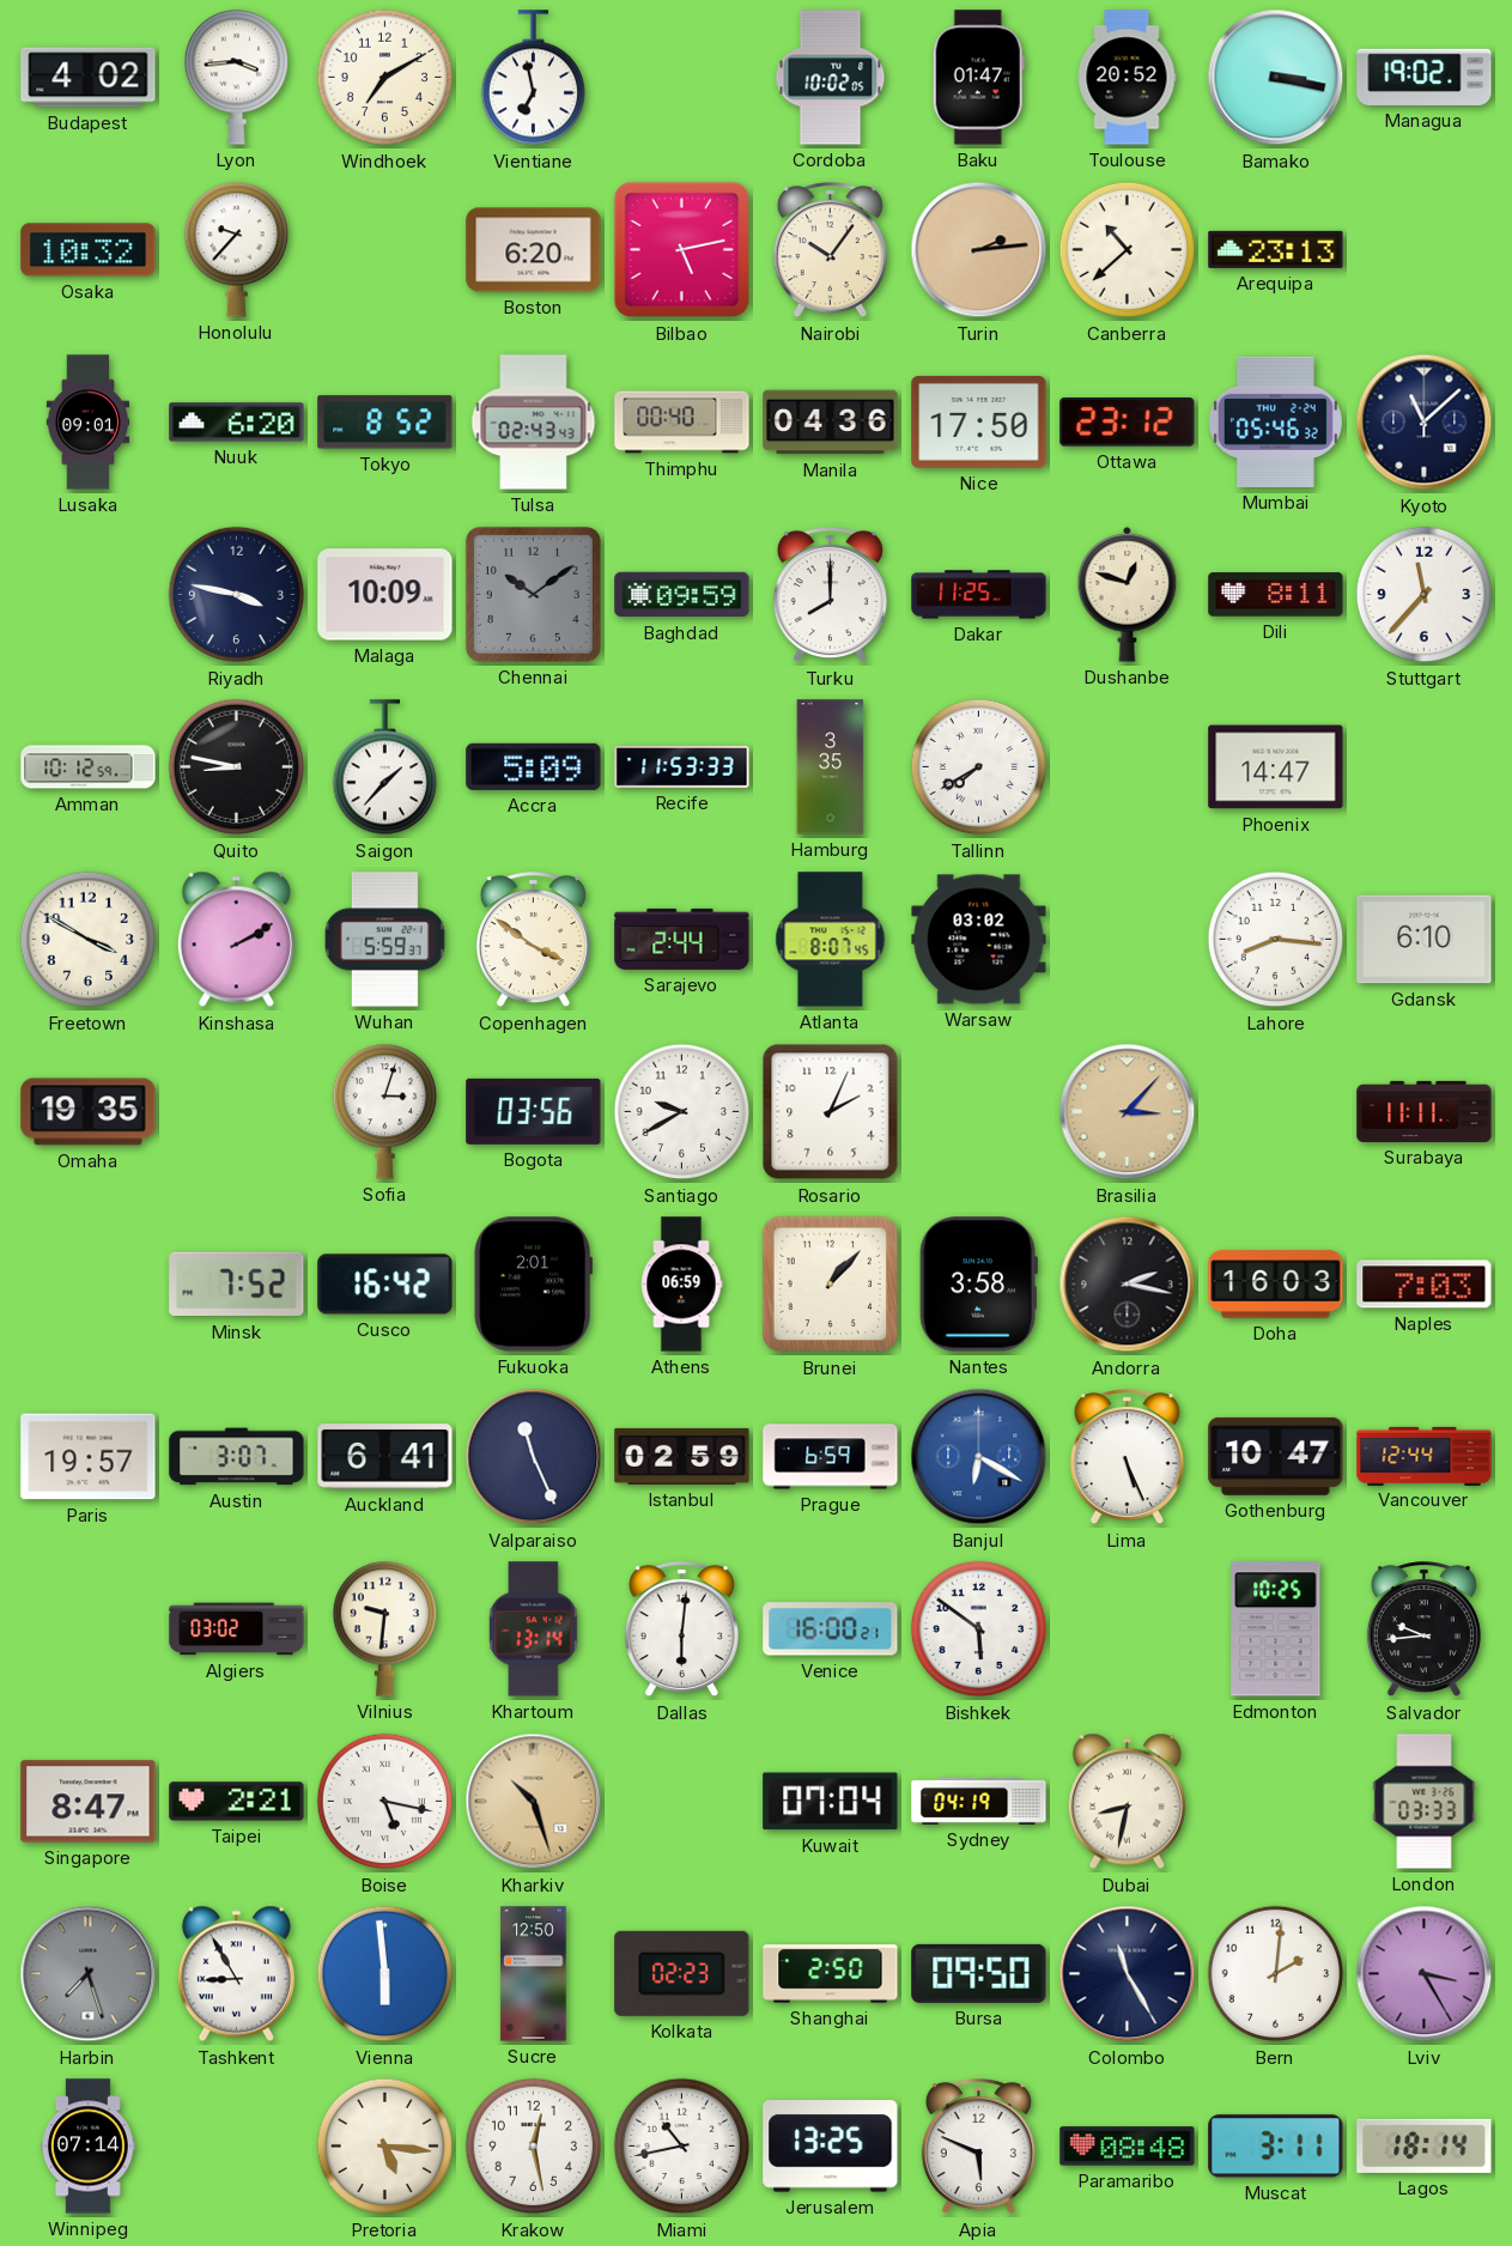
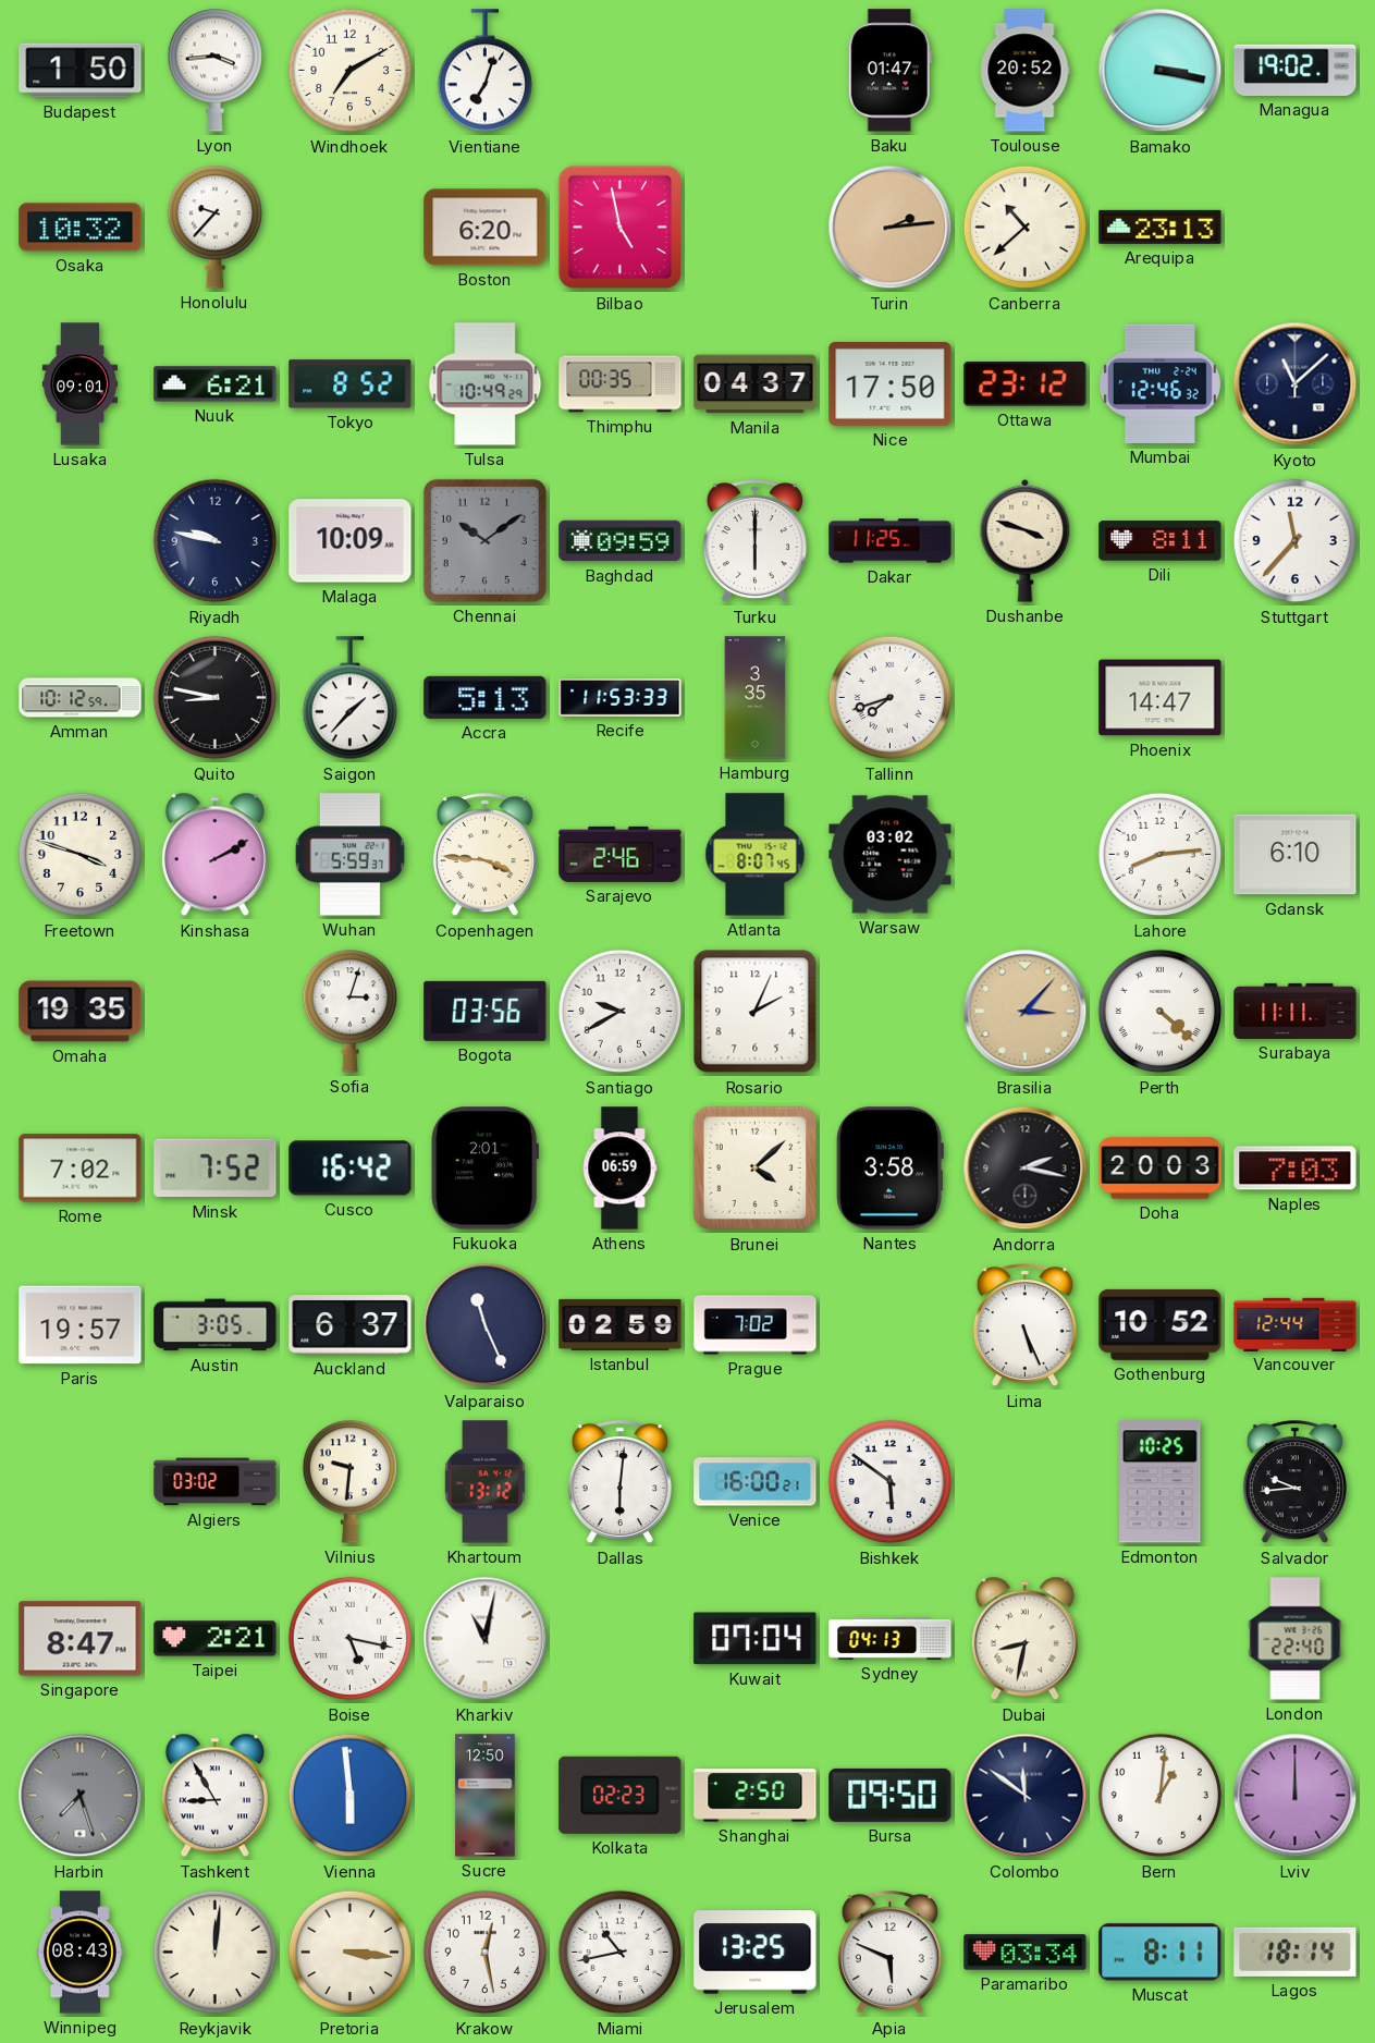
Budapest: 4:02 -> 1:50 (81, 71)
Vientiane: 6:58 -> 7:03 (484, 71)
Cordoba: 10:02 -> none (831, 78)
Bilbao: 5:13 -> 4:58 (621, 228)
Nairobi: 10:06 -> none (830, 250)
Nuuk: 6:20 -> 6:21 (216, 384)
Tulsa: 02:43 -> 10:49 (486, 384)
Thimphu: 00:40 -> 00:35 (621, 384)
Manila: 04:36 -> 04:37 (756, 384)
Mumbai: 05:46 -> 12:46 (1159, 383)
Riyadh: 3:47 -> 9:47 (216, 541)
Turku: 8:00 -> 6:00 (754, 541)
Dushanbe: 12:48 -> 3:48 (1026, 540)
Accra: 5:09 -> 5:13 (486, 697)
Tallinn: 7:40 -> 7:42 (891, 698)
Freetown: 3:50 -> 3:48 (81, 855)
Copenhagen: 3:51 -> 3:46 (484, 855)
Sarajevo: 2:44 -> 2:46 (621, 854)
Lahore: 8:16 -> 8:14 (1161, 855)
Perth: none -> 4:22 (1161, 1012)
Rome: none -> 7:02 (81, 1169)
Brunei: 1:07 -> 4:08 (756, 1169)
Doha: 16:03 -> 20:03 (1161, 1169)
Austin: 3:07 -> 3:05 (216, 1325)
Auckland: 6:41 -> 6:37 (351, 1325)
Prague: 6:59 -> 7:02 (756, 1325)
Banjul: 6:20 -> none (979, 1457)
Gothenburg: 10:47 -> 10:52 (1161, 1324)
Khartoum: 13:14 -> 13:12 (486, 1482)
Kharkiv: 10:27 -> 11:02 (486, 1639)
Kharkiv dial: champagne -> white (486, 1639)
Sydney: 04:19 -> 04:13 (891, 1638)
London: 03:33 -> 22:40 (1296, 1639)
Colombo: 11:25 -> 11:51 (1026, 1796)
Bern: 2:01 -> 1:01 (1161, 1796)
Lviv: 3:25 -> 12:00 (1296, 1796)
Winnipeg: 07:14 -> 08:43 (79, 1953)
Reykjavik: none -> 12:01 (216, 1953)
Pretoria: 5:16 -> 3:16 (351, 1953)
Paramaribo: 08:48 -> 03:34 (1026, 1953)
Muscat: 3:11 -> 8:11 (1161, 1953)
